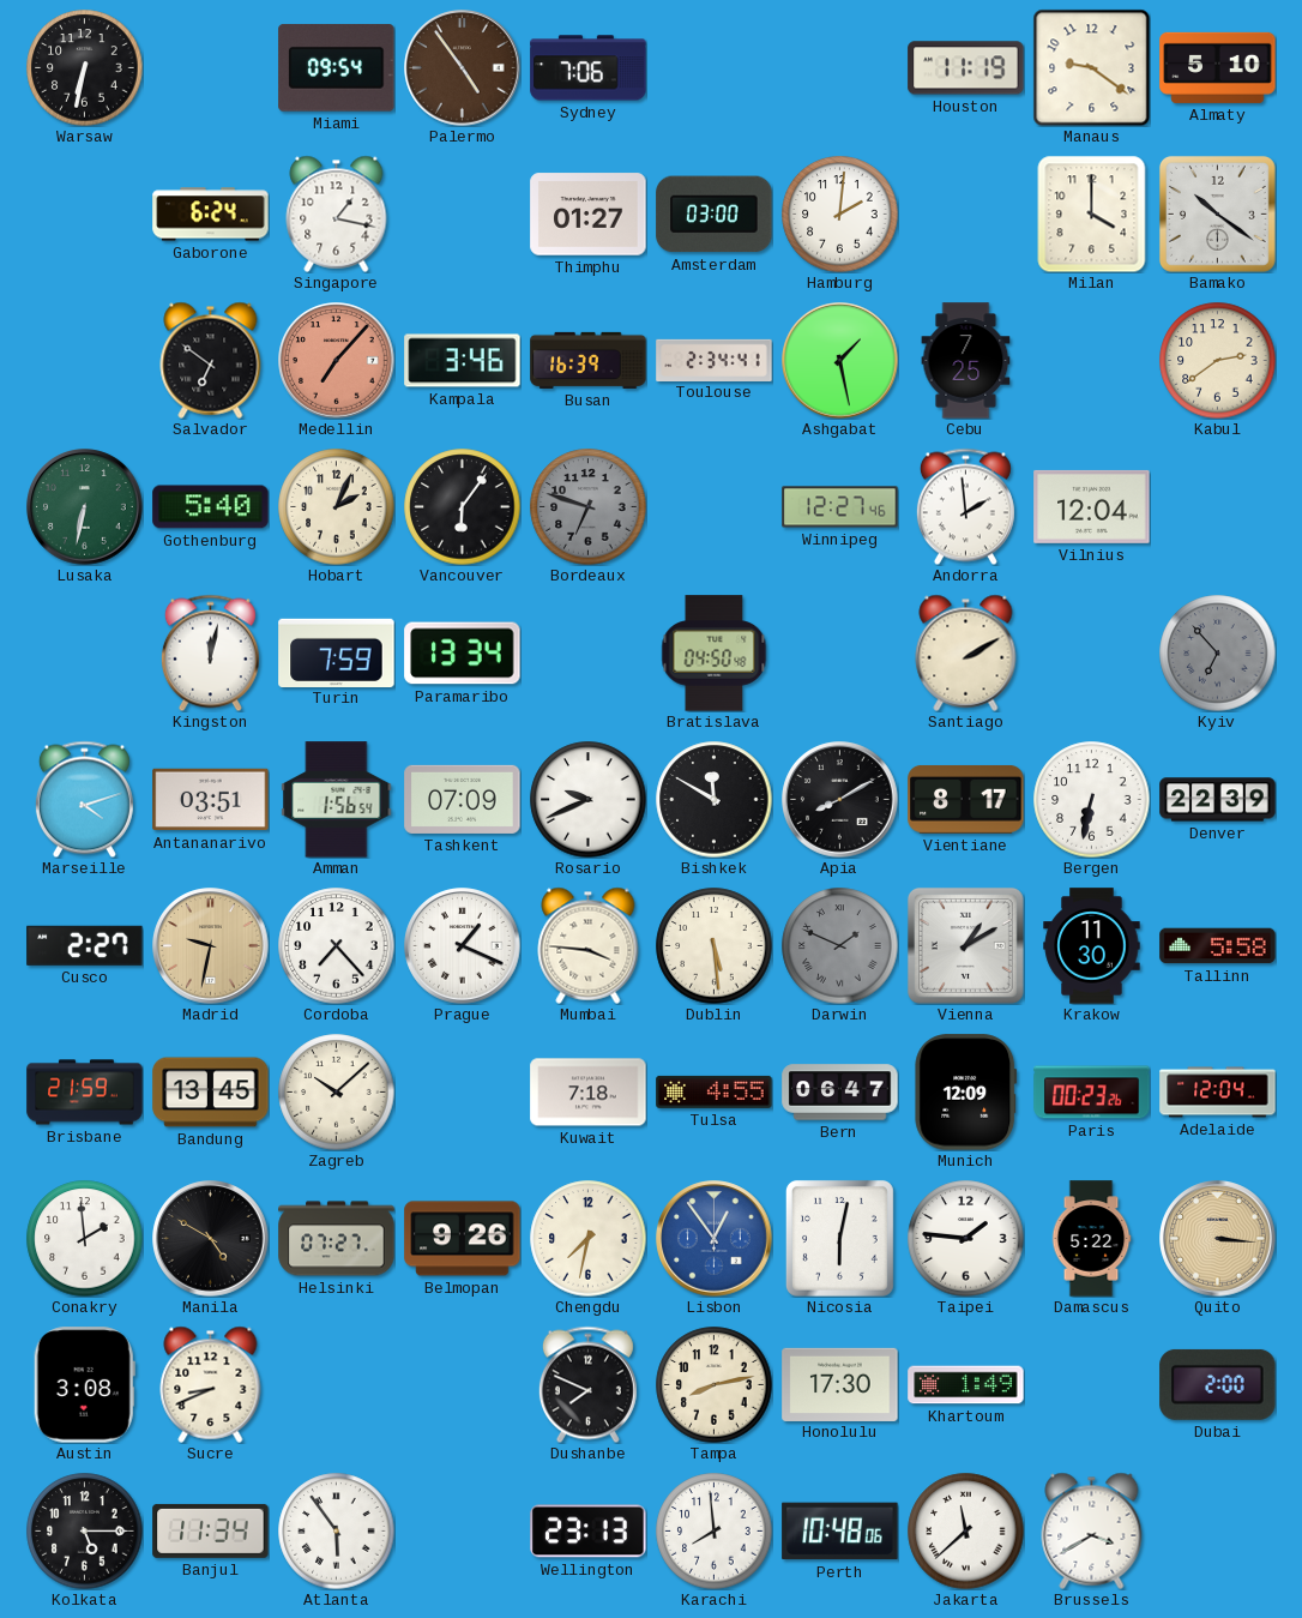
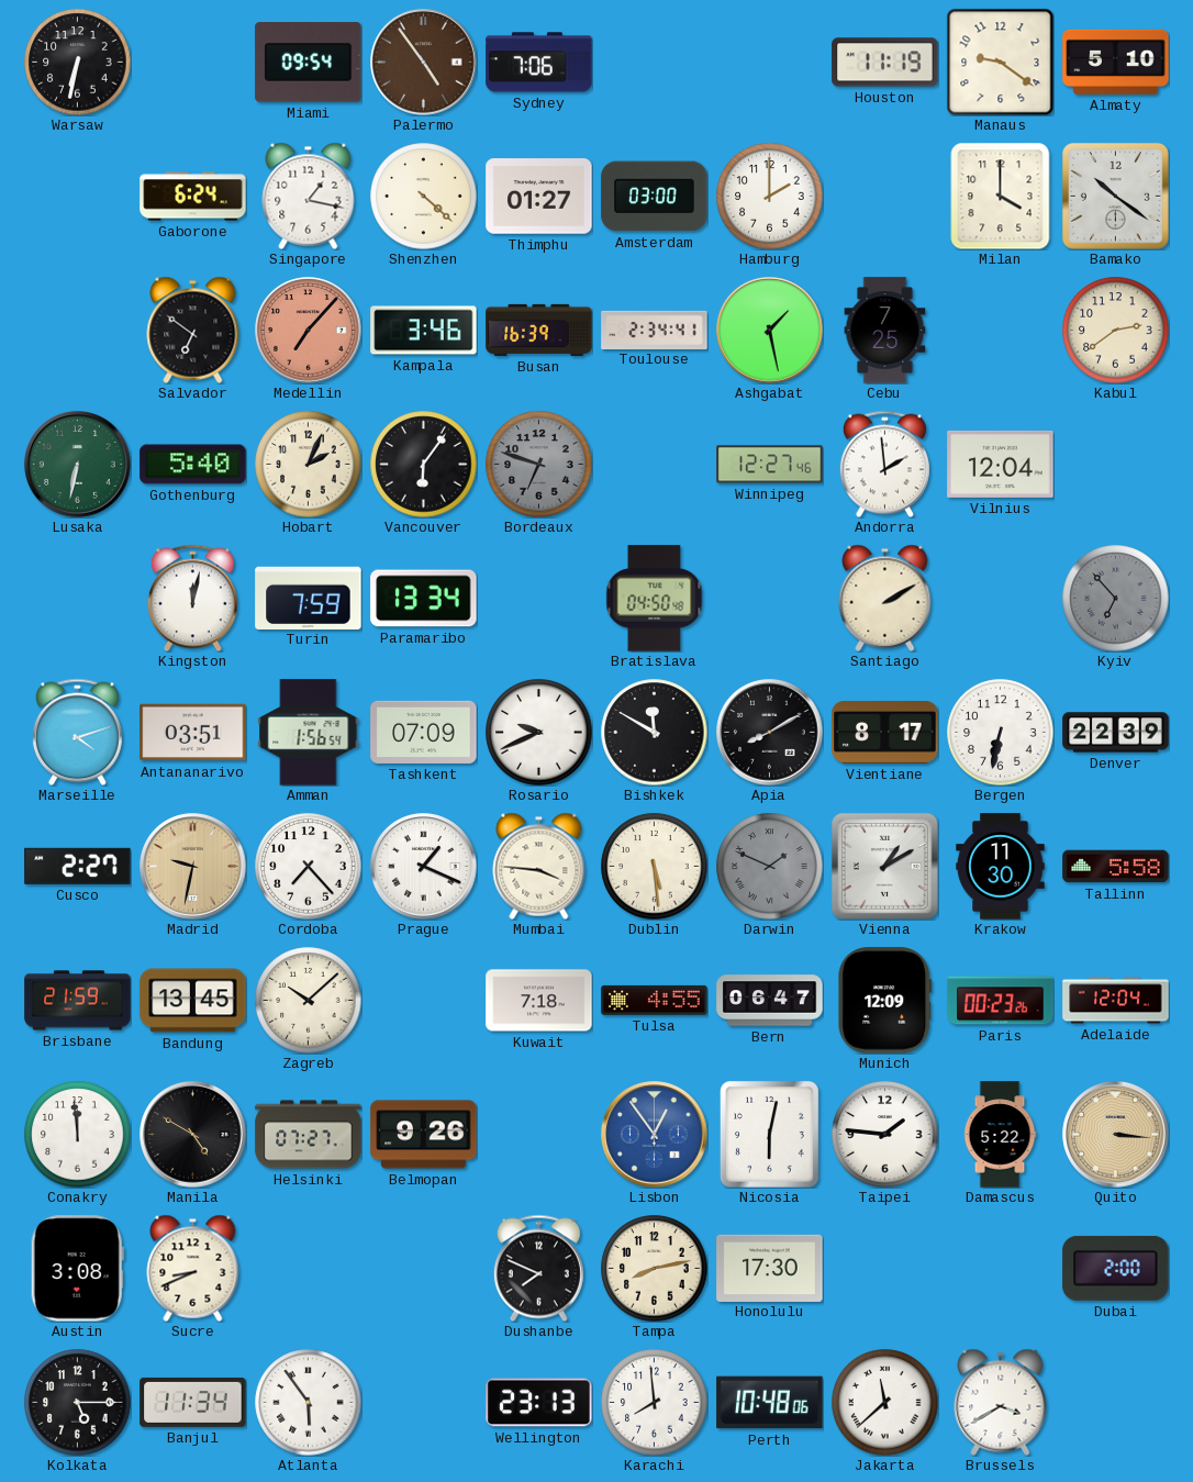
Shenzhen: none -> 4:22 (424, 197)
Hamburg: 2:01 -> 2:00 (770, 197)
Conakry: 1:59 -> 11:59 (78, 1135)
Chengdu: 7:32 -> none (589, 1239)
Khartoum: 1:49 -> none (966, 1385)
